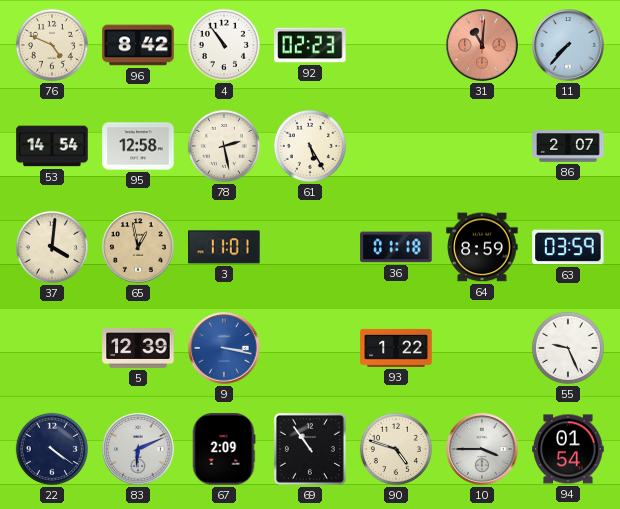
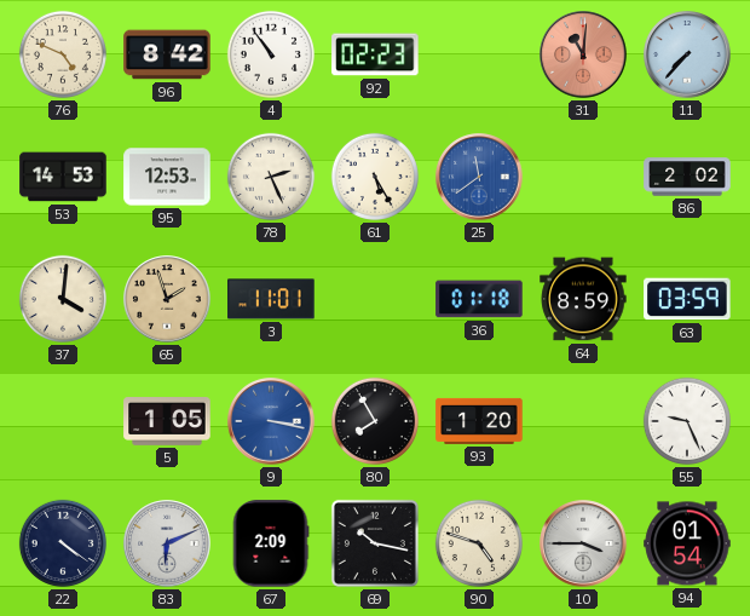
53: 14:54 -> 14:53 (63, 177)
95: 12:58 -> 12:53 (167, 177)
78: 2:28 -> 2:26 (271, 177)
25: none -> 11:39 (479, 177)
86: 2:07 -> 2:02 (687, 177)
65: 12:58 -> 1:57 (167, 299)
5: 12:39 -> 1:05 (167, 422)
80: none -> 7:55 (375, 421)
93: 1:22 -> 1:20 (479, 421)
69: 10:54 -> 10:17 (375, 543)
